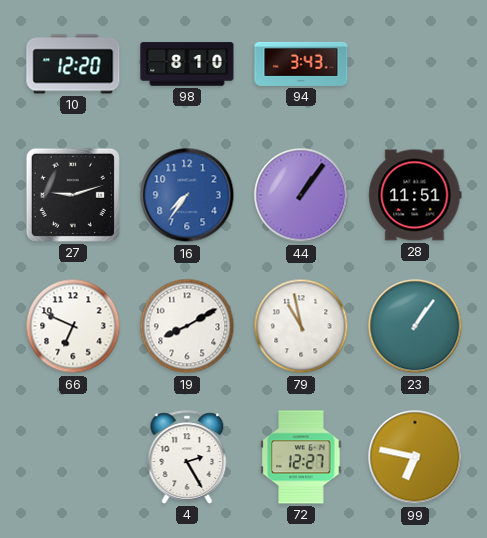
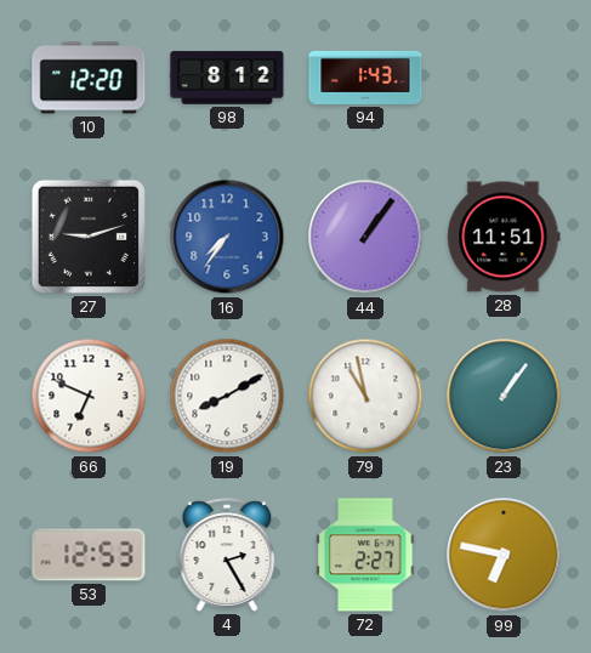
98: 8:10 -> 8:12 (227, 78)
94: 3:43 -> 1:43 (365, 78)
53: none -> 12:53 (89, 555)
72: 12:27 -> 2:27 (365, 555)
